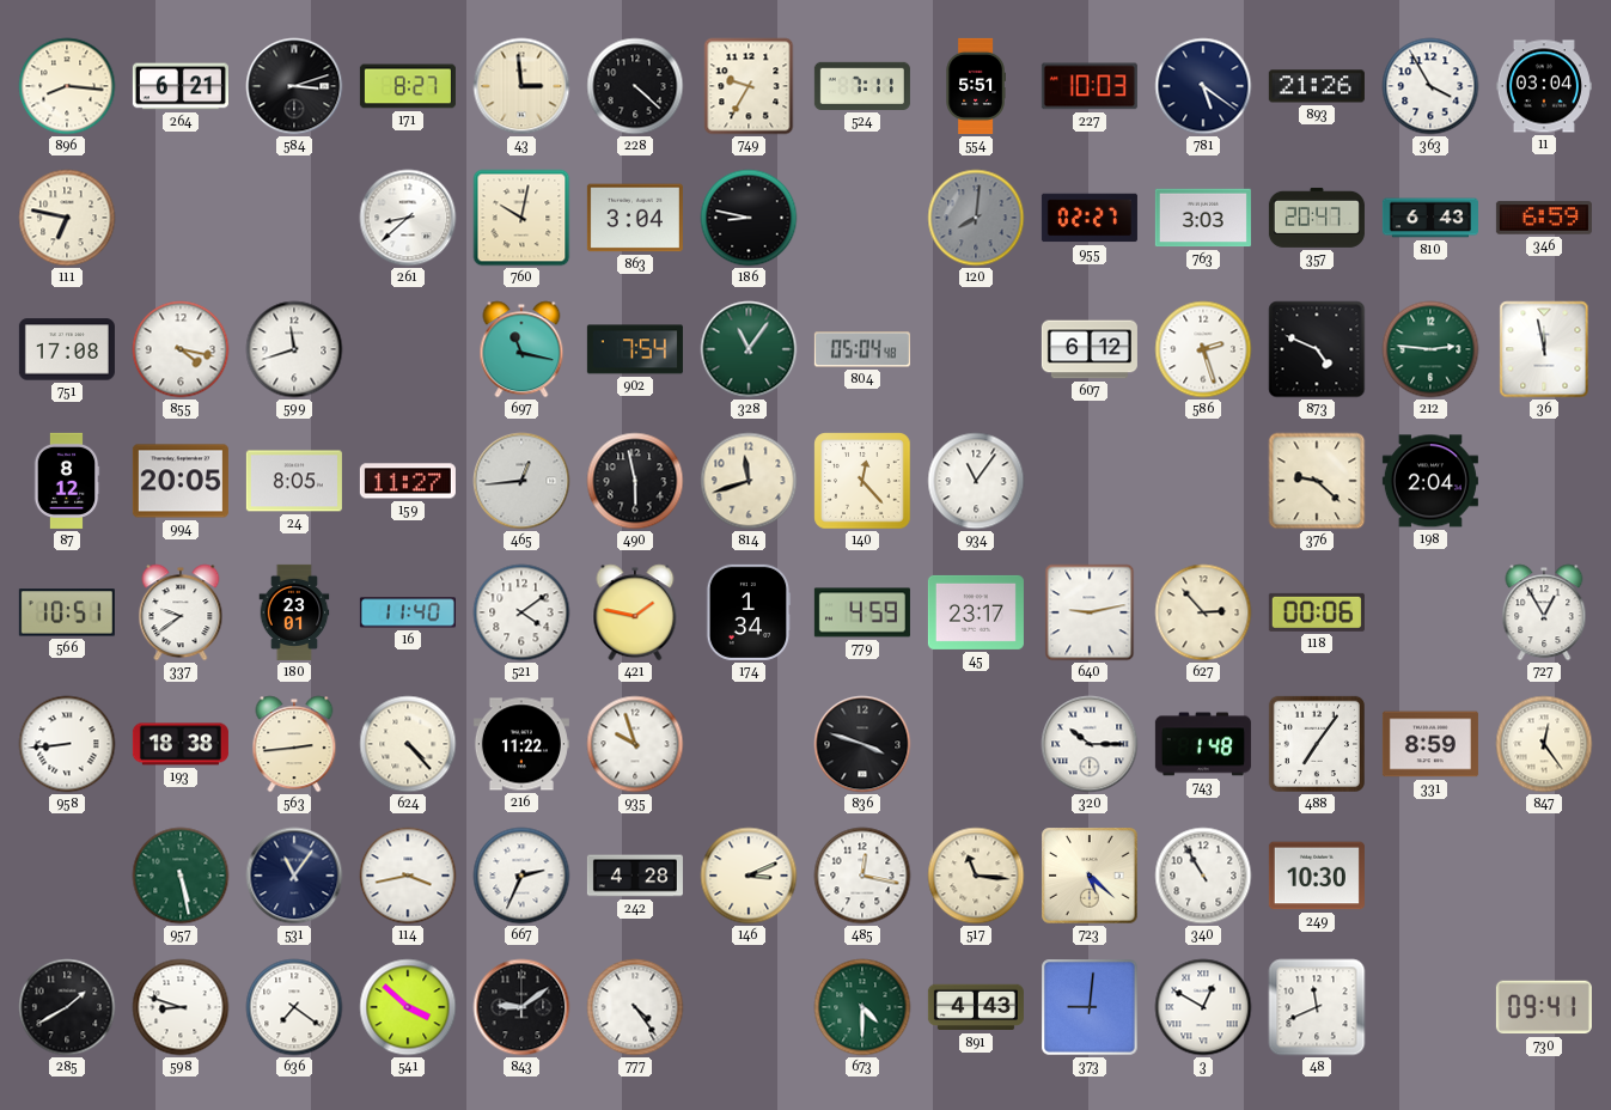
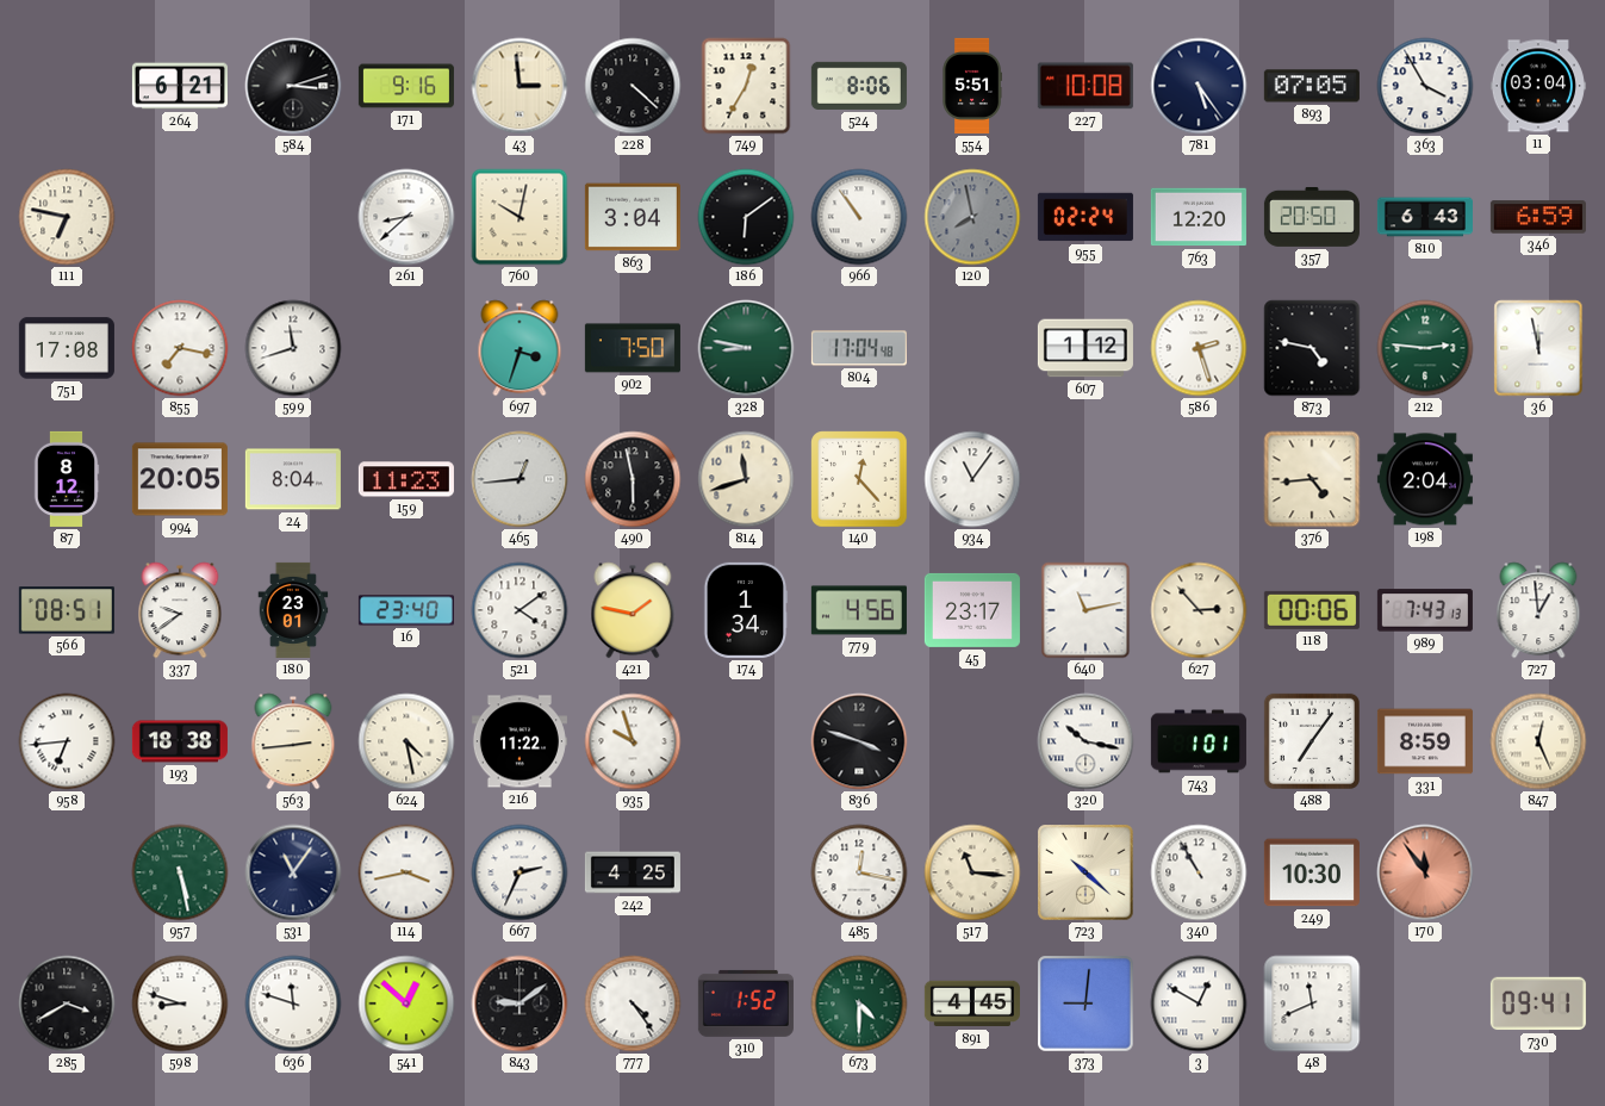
896: 8:16 -> none (67, 86)
171: 8:27 -> 9:16 (406, 86)
749: 9:35 -> 12:35 (746, 86)
524: 7:11 -> 8:06 (859, 86)
227: 10:03 -> 10:08 (1085, 86)
781: 5:21 -> 5:24 (1199, 86)
893: 21:26 -> 07:05 (1312, 86)
186: 8:47 -> 6:09 (746, 217)
966: none -> 10:54 (859, 217)
120: 8:01 -> 7:58 (972, 217)
955: 02:27 -> 02:24 (1085, 217)
763: 3:03 -> 12:20 (1199, 217)
357: 20:47 -> 20:50 (1312, 217)
855: 4:17 -> 7:17 (180, 348)
697: 11:17 -> 3:33 (520, 348)
902: 7:54 -> 7:50 (633, 348)
328: 11:06 -> 8:47 (746, 348)
804: 05:04 -> 17:04 (859, 348)
607: 6:12 -> 1:12 (1085, 348)
873: 4:49 -> 4:47 (1312, 348)
24: 8:05 -> 8:04 (293, 479)
159: 11:27 -> 11:23 (406, 479)
376: 9:22 -> 4:44 (1312, 479)
566: 10:51 -> 08:51 (67, 610)
16: 11:40 -> 23:40 (406, 610)
779: 4:59 -> 4:56 (859, 610)
640: 9:13 -> 11:13 (1085, 610)
989: none -> 7:43 (1425, 610)
727: 12:55 -> 12:59 (1538, 610)
958: 8:44 -> 6:44 (67, 741)
624: 4:23 -> 4:28 (406, 741)
320: 10:15 -> 10:17 (1085, 741)
743: 1:48 -> 1:01 (1199, 741)
847: 12:24 -> 12:26 (1538, 741)
242: 4:28 -> 4:25 (633, 872)
146: 3:11 -> none (749, 876)
723: 5:22 -> 10:22 (1085, 872)
170: none -> 11:54 (1425, 872)
285: 1:40 -> 3:40 (67, 1004)
636: 7:21 -> 11:48 (293, 1004)
541: 3:52 -> 12:52 (406, 1004)
310: none -> 1:52 (746, 1004)
891: 4:43 -> 4:45 (972, 1004)
